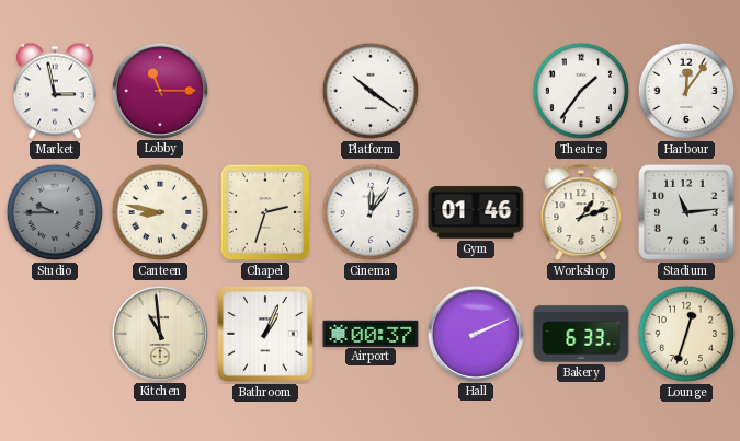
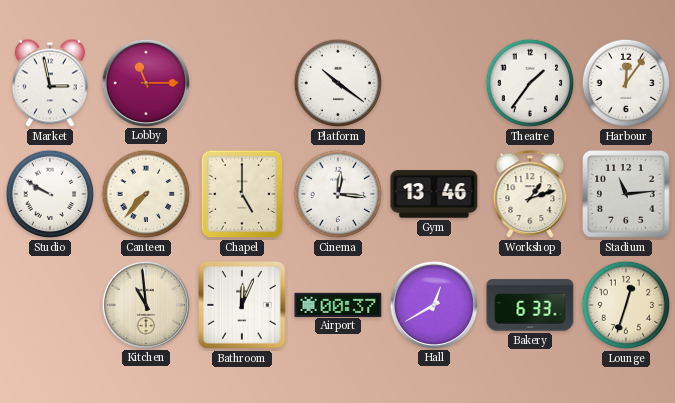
Studio: 9:45 -> 9:50 (50, 194)
Studio dial: grey -> white (50, 194)
Canteen: 8:47 -> 7:37 (146, 194)
Chapel: 2:33 -> 5:00 (242, 194)
Cinema: 12:06 -> 12:16 (338, 194)
Gym: 01:46 -> 13:46 (434, 194)
Bathroom: 1:04 -> 12:04 (242, 305)
Hall: 2:11 -> 12:40 (433, 304)
